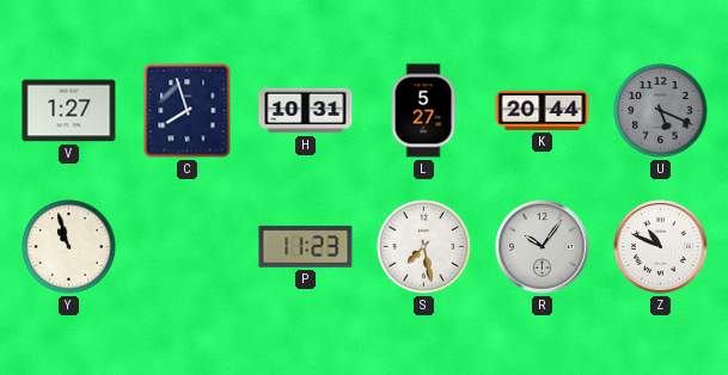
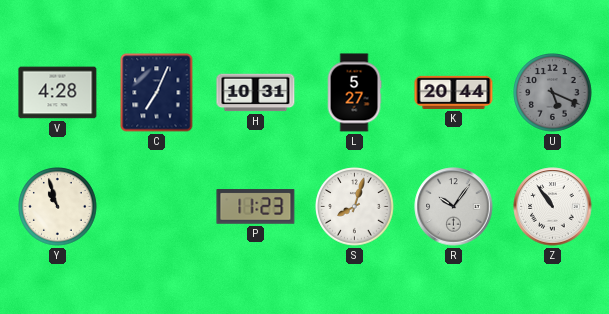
V: 1:27 -> 4:28 (58, 93)
C: 7:57 -> 7:04 (157, 93)
S: 7:28 -> 8:03 (355, 207)
Z: 10:49 -> 10:54 (553, 207)
